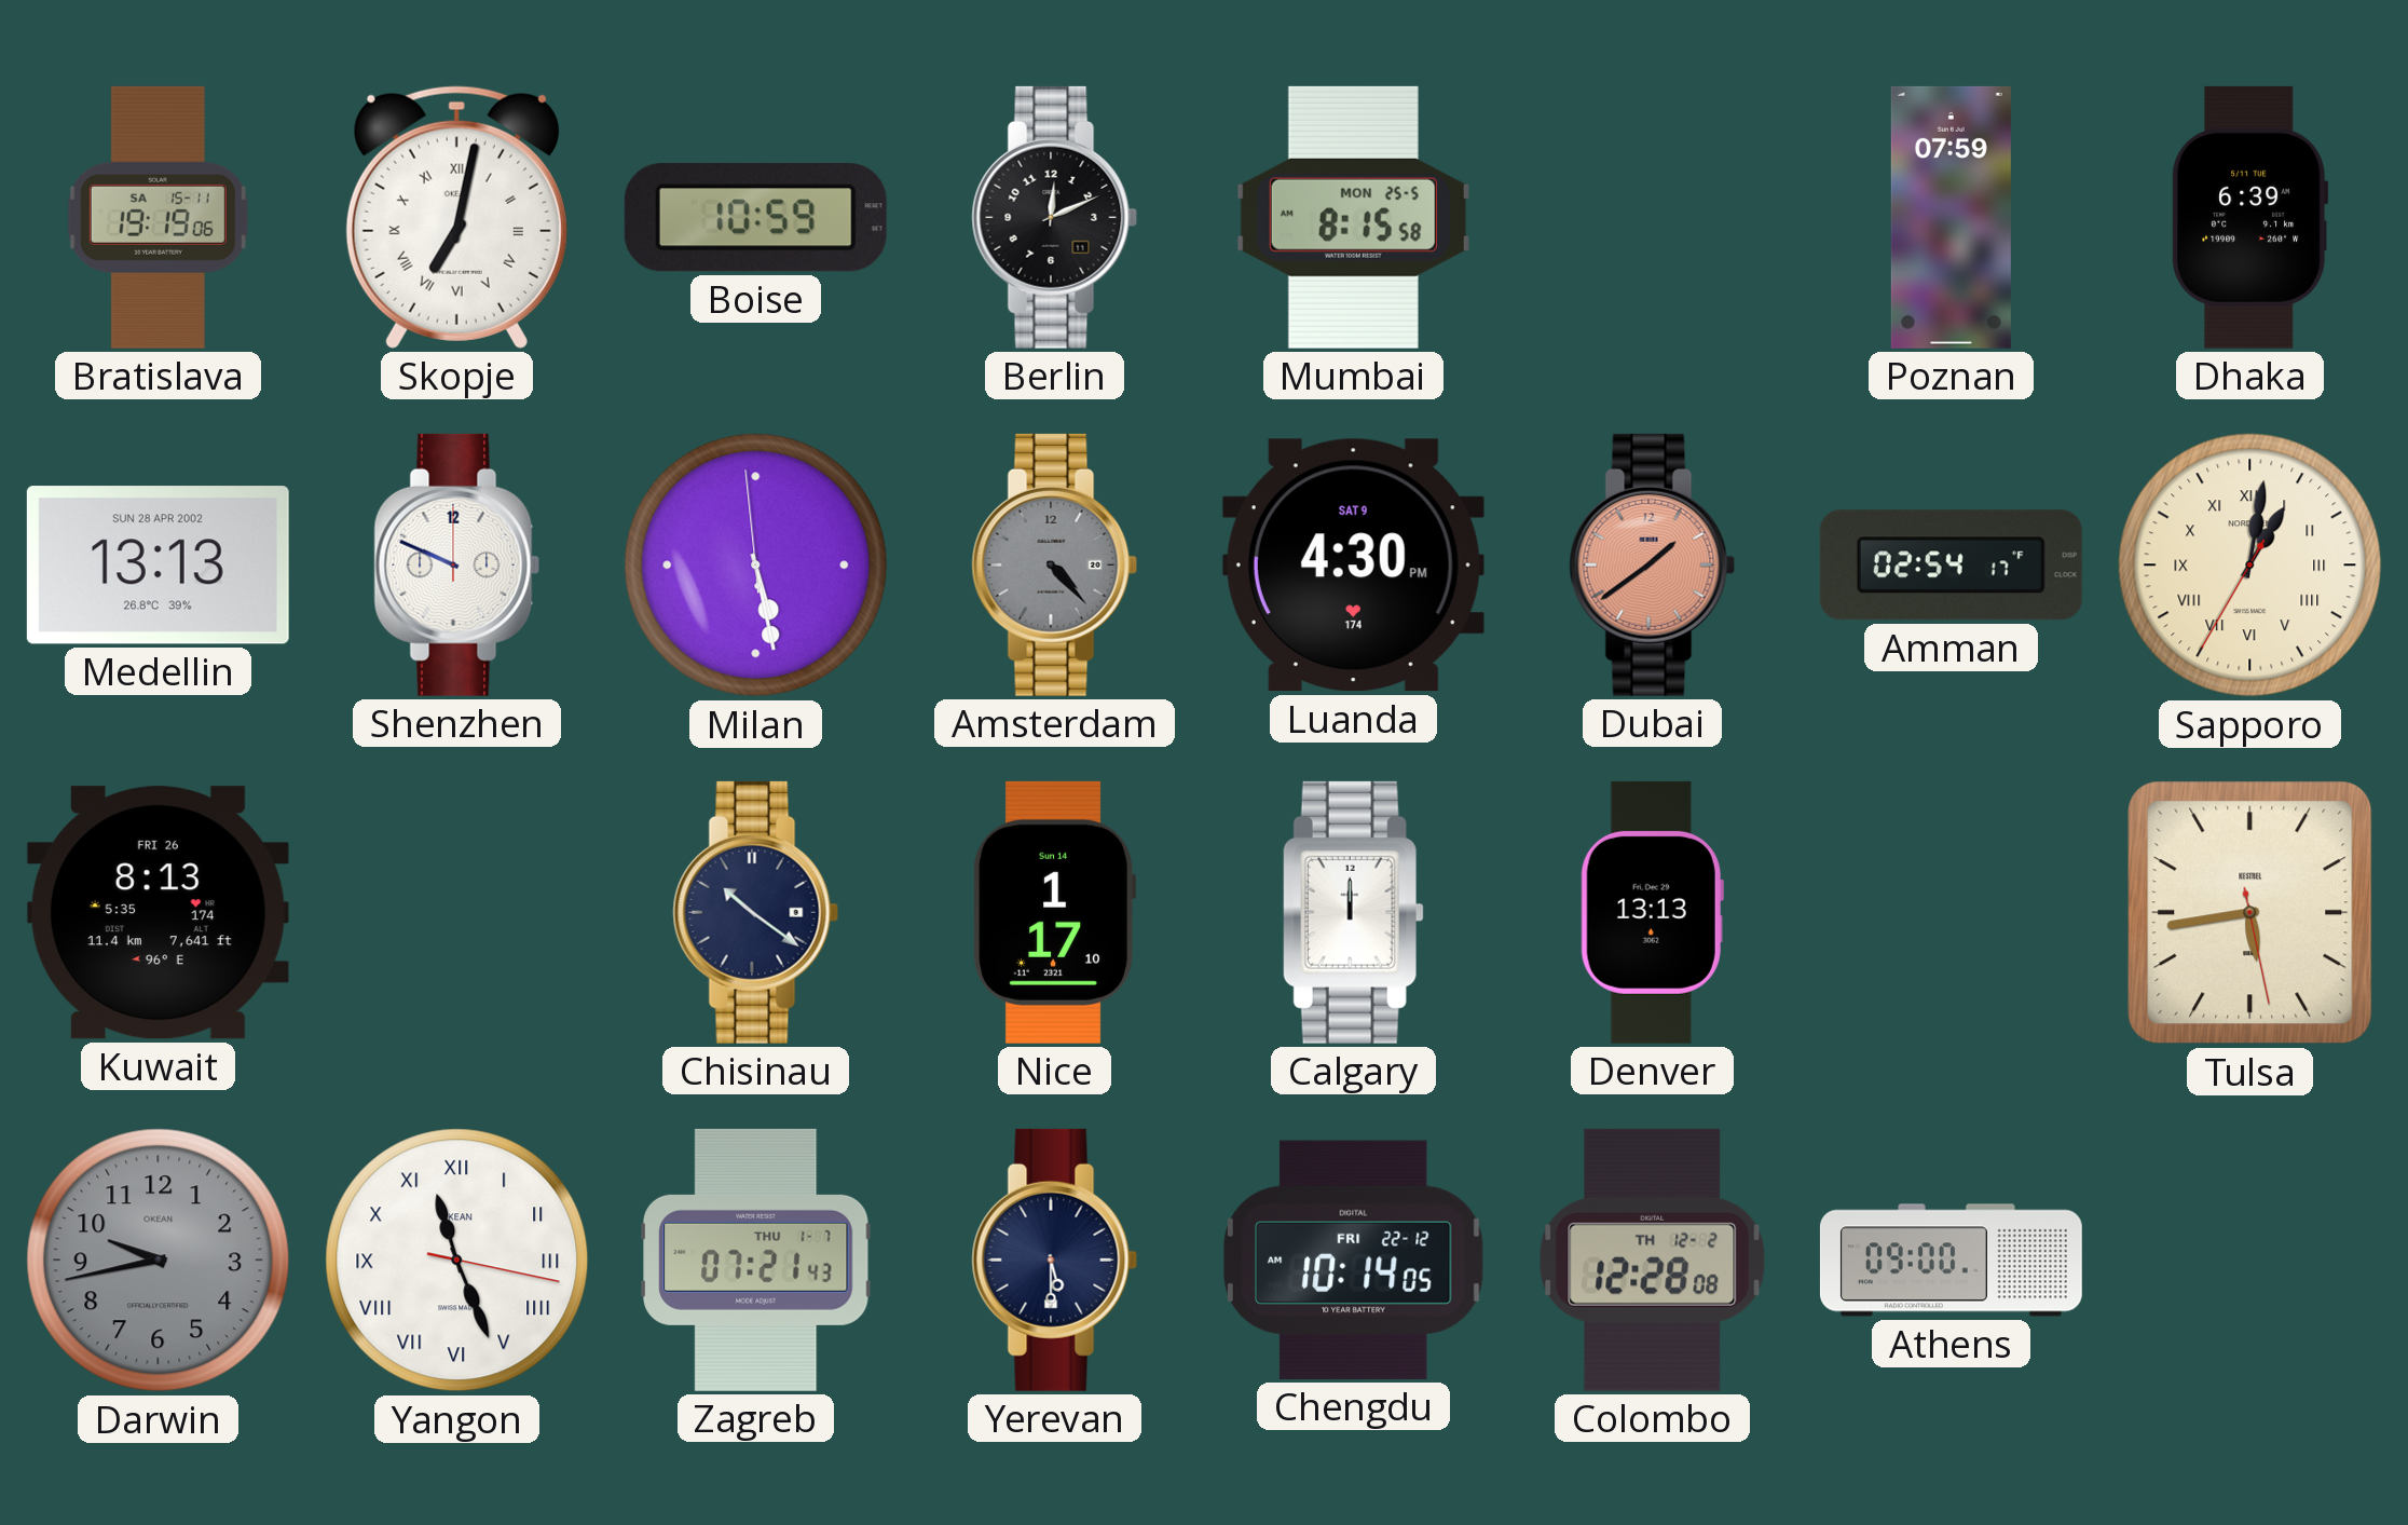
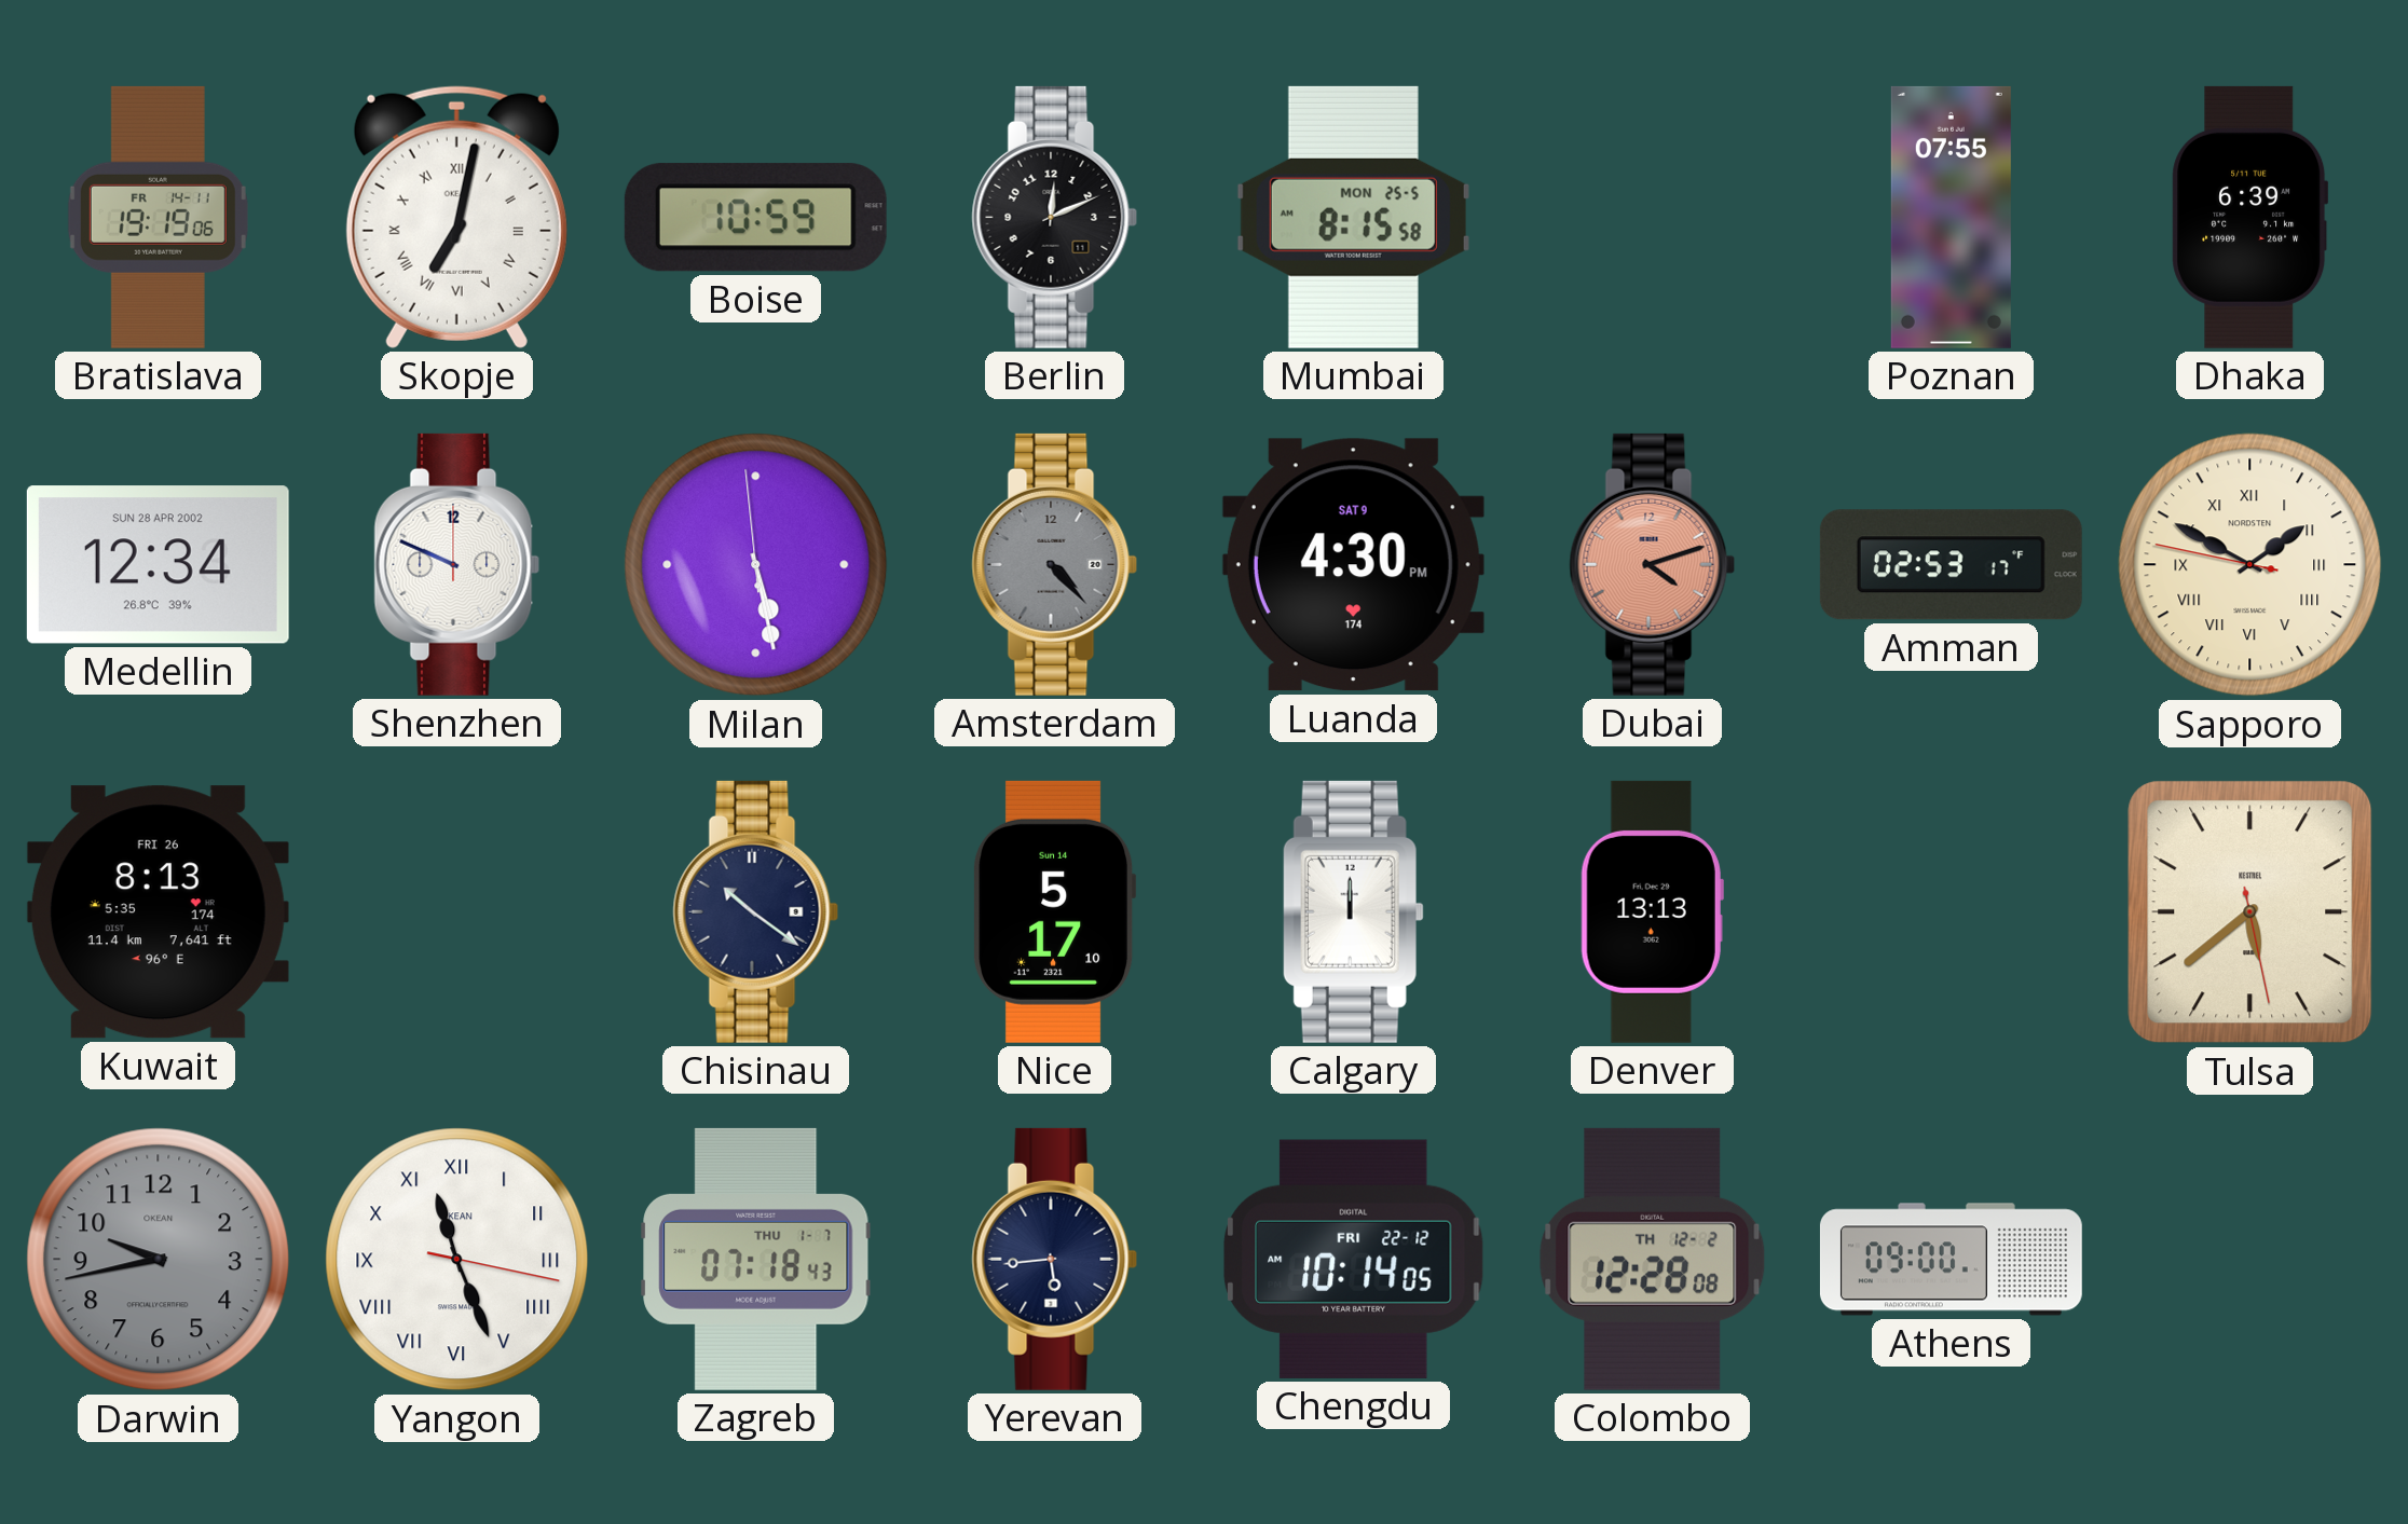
Bratislava date: SA 15-11 -> FR 14-11 (158, 217)
Poznan: 07:59 -> 07:55 (1951, 217)
Medellin: 13:13 -> 12:34 (158, 565)
Dubai: 1:39 -> 4:12 (1653, 564)
Amman: 02:54 -> 02:53 (1951, 565)
Sapporo: 1:01 -> 1:49 (2250, 565)
Nice: 1:17 -> 5:17 (1055, 911)
Tulsa: 5:43 -> 5:38 (2250, 912)
Zagreb: 07:21 -> 07:18 (756, 1259)
Yerevan: 5:30 -> 5:44 (1055, 1259)
